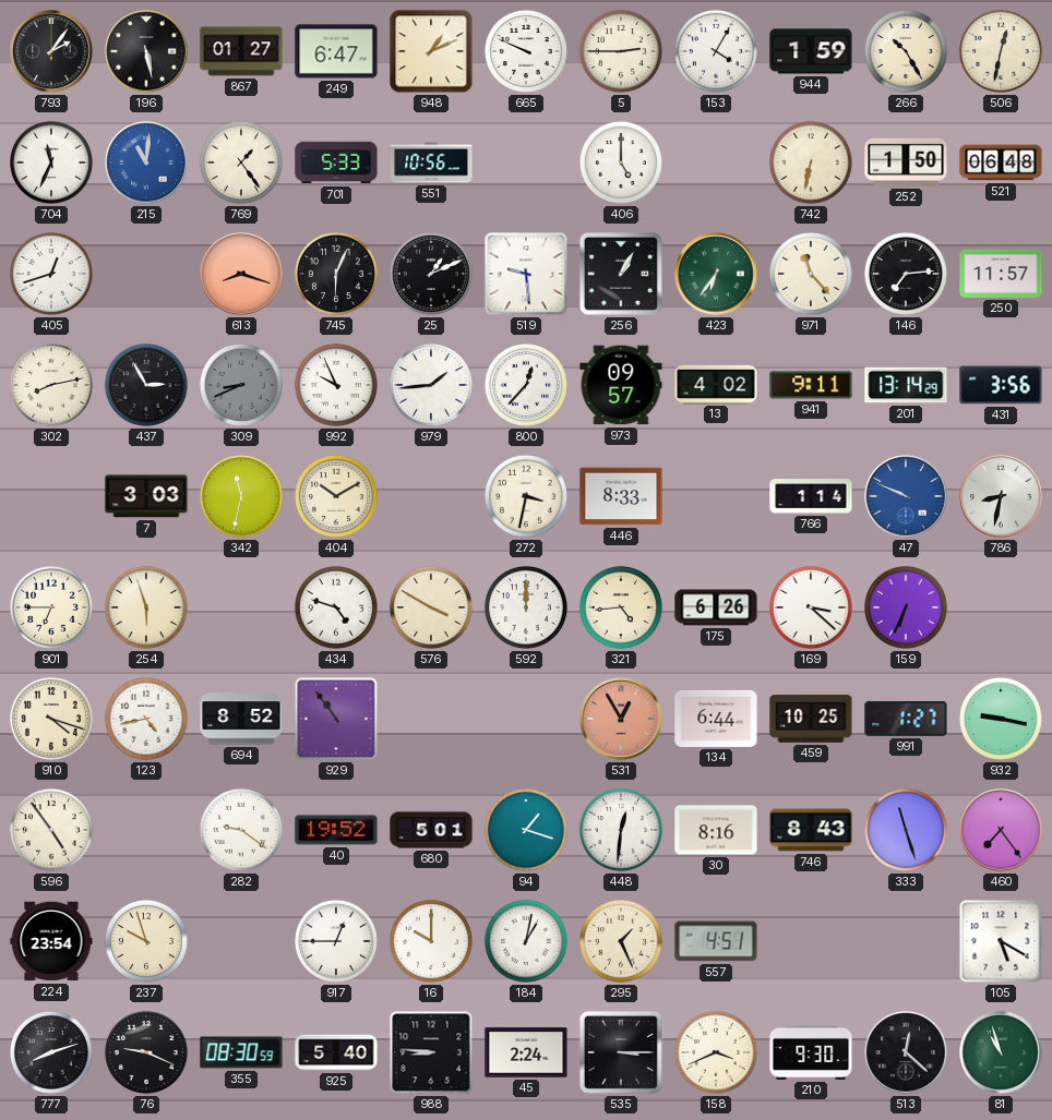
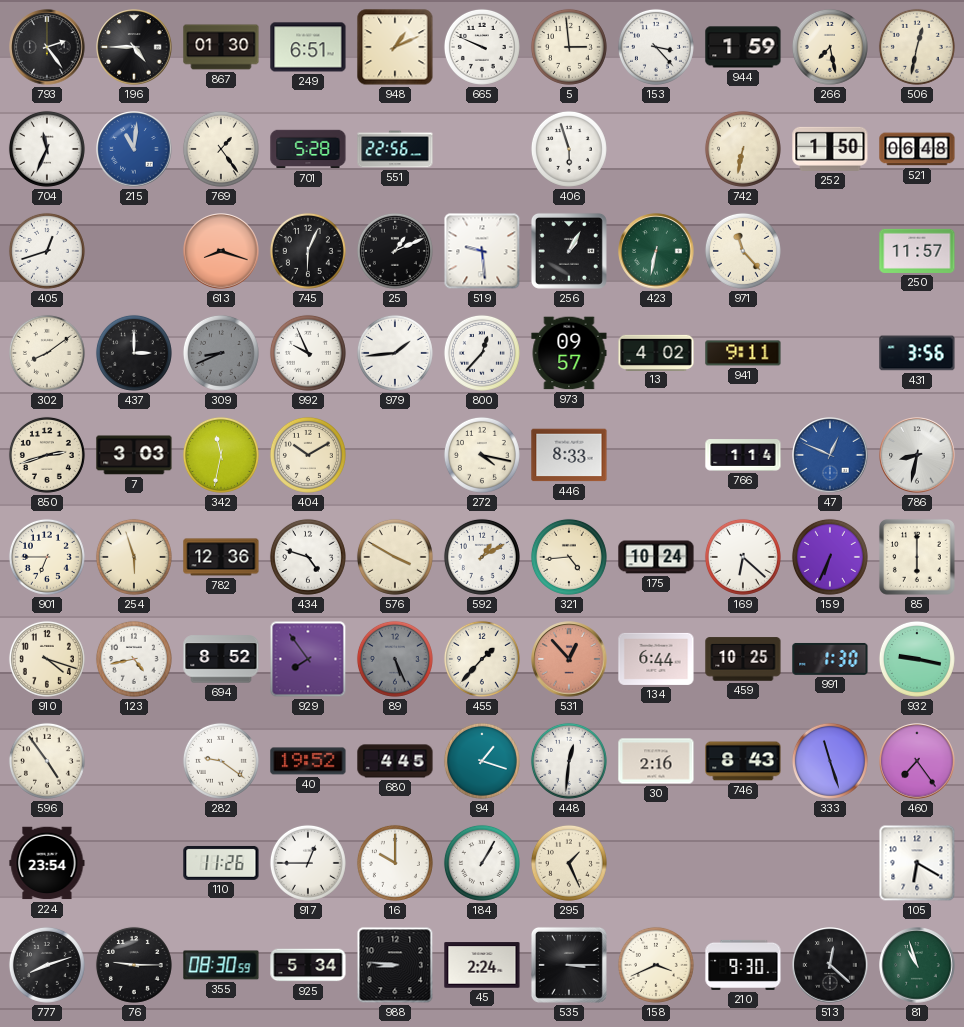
793: 2:06 -> 2:24 (47, 47)
196: 5:28 -> 4:45 (134, 47)
867: 01:27 -> 01:30 (221, 47)
249: 6:47 -> 6:51 (308, 47)
5: 2:45 -> 2:59 (569, 47)
153: 4:05 -> 3:23 (656, 47)
266: 10:25 -> 7:28 (830, 47)
701: 5:33 -> 5:28 (308, 149)
551: 10:56 -> 22:56 (395, 149)
406: 5:00 -> 5:57 (569, 149)
423: 6:36 -> 6:32 (656, 251)
146: 7:14 -> none (906, 274)
302: 8:13 -> 8:09 (47, 353)
437: 2:55 -> 3:00 (134, 353)
201: 13:14 -> none (906, 385)
850: none -> 2:42 (47, 455)
272: 3:32 -> 4:17 (482, 455)
47: 9:49 -> 12:49 (830, 455)
782: none -> 12:36 (221, 557)
592: 12:00 -> 1:10 (482, 557)
175: 6:26 -> 10:24 (656, 557)
169: 3:22 -> 6:22 (743, 557)
85: none -> 6:00 (917, 557)
929: 10:54 -> 7:54 (308, 659)
89: none -> 5:26 (395, 659)
455: none -> 1:37 (482, 659)
531: 12:55 -> 12:53 (569, 659)
991: 1:27 -> 1:30 (830, 659)
680: 5:01 -> 4:45 (395, 761)
30: 8:16 -> 2:16 (656, 761)
237: 9:57 -> none (146, 941)
110: none -> 11:26 (221, 863)
184: 1:02 -> 1:05 (482, 863)
557: 4:51 -> none (716, 941)
105: 5:20 -> 6:20 (917, 863)
76: 9:19 -> 9:15 (134, 965)
925: 5:40 -> 5:34 (308, 965)
